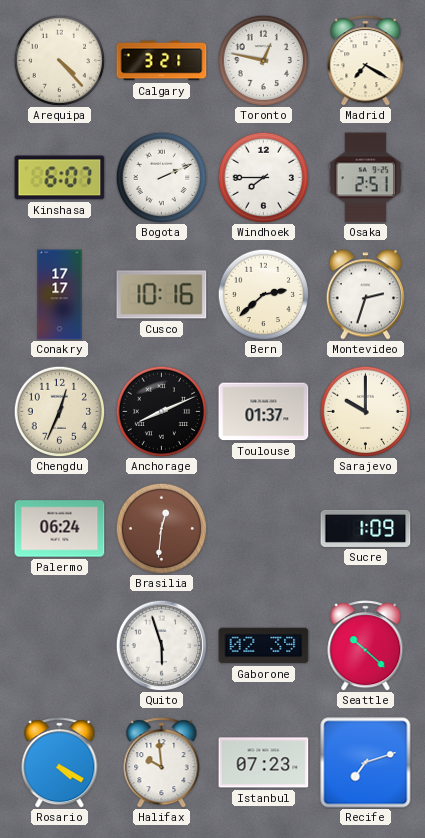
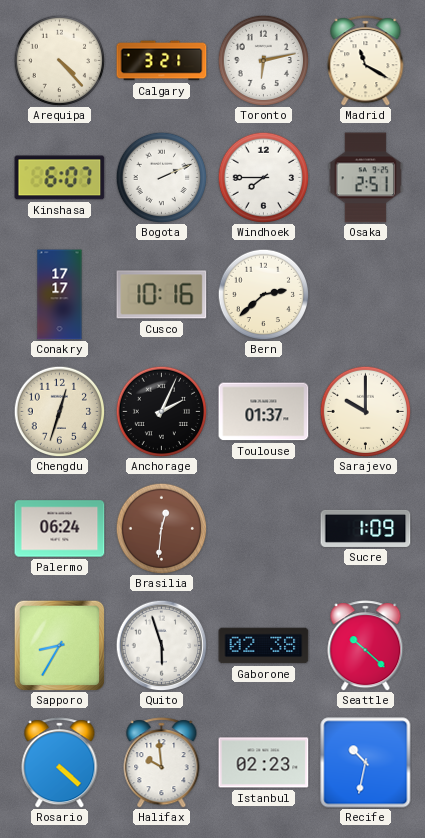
Toronto: 12:47 -> 6:13 (263, 60)
Madrid: 7:20 -> 11:20 (366, 61)
Montevideo: 2:33 -> none (366, 295)
Chengdu: 12:34 -> 12:33 (59, 411)
Anchorage: 8:11 -> 2:04 (161, 411)
Sapporo: none -> 8:35 (59, 645)
Gaborone: 02:39 -> 02:38 (264, 646)
Rosario: 4:20 -> 4:22 (60, 763)
Istanbul: 07:23 -> 02:23 (264, 763)
Recife: 7:12 -> 10:32 (366, 763)
